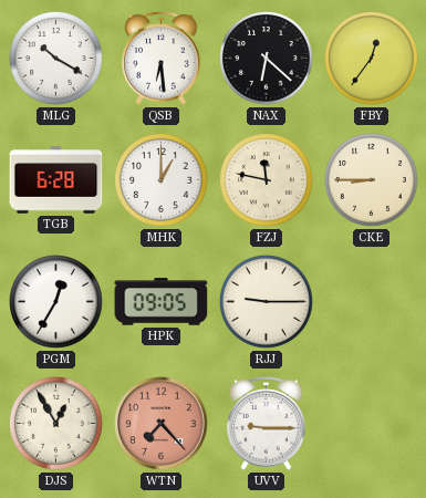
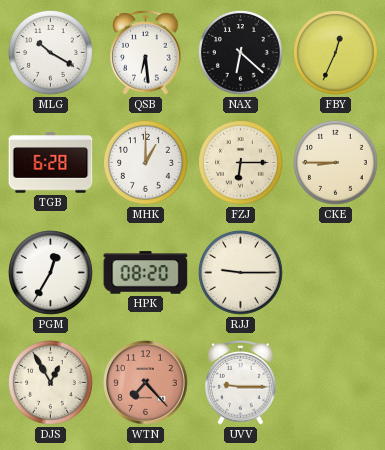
FBY: 12:36 -> 12:34 (336, 53)
FZJ: 11:47 -> 6:15 (241, 163)
HPK: 09:05 -> 08:20 (146, 273)
